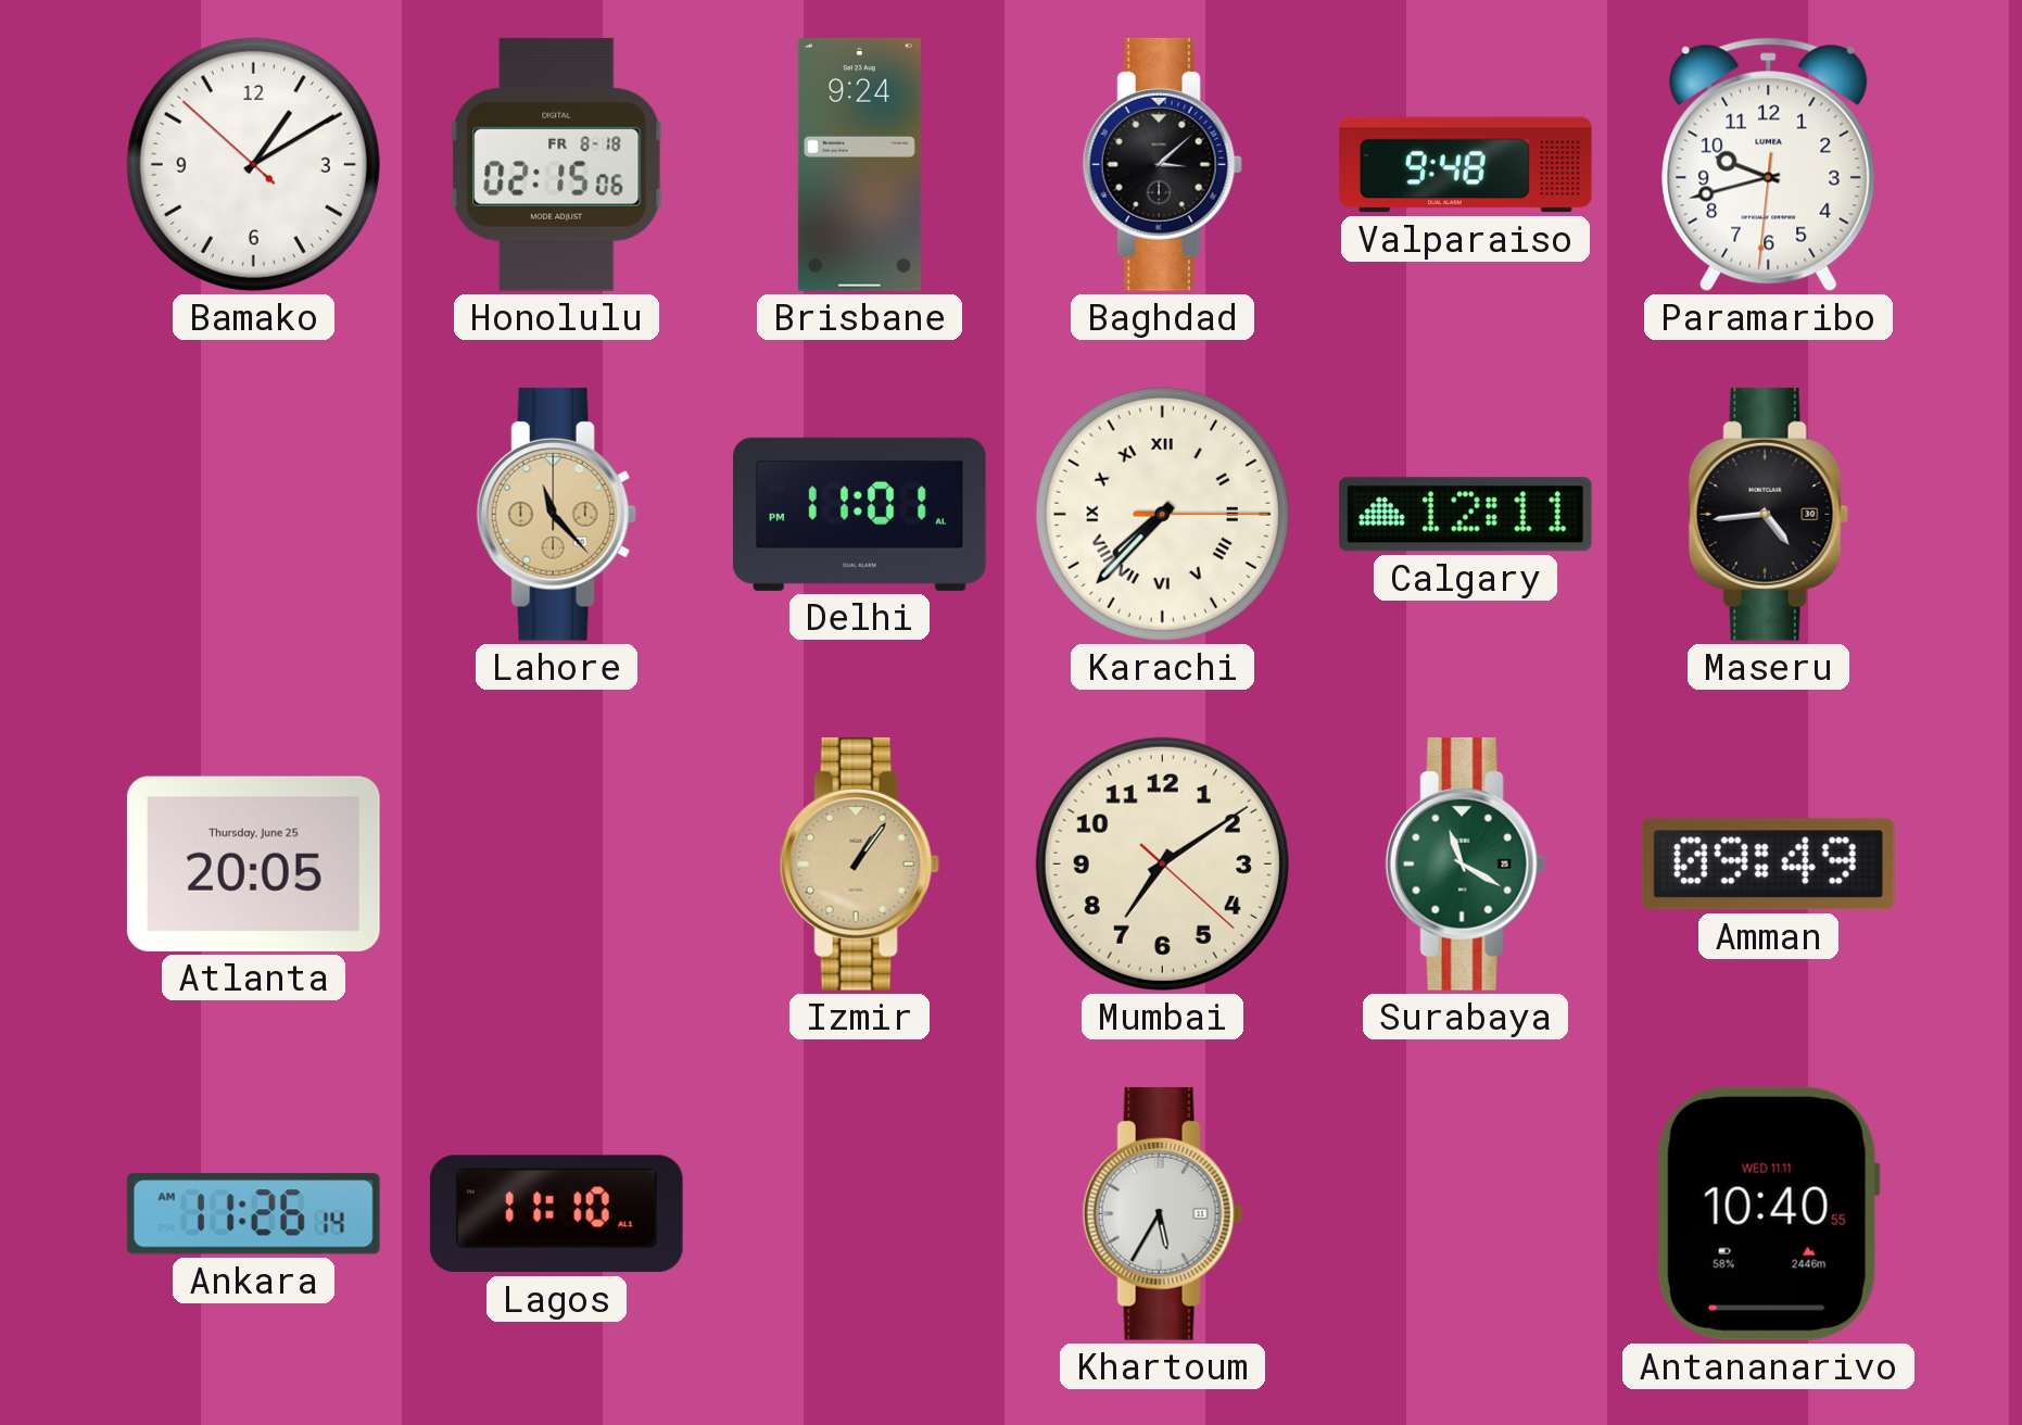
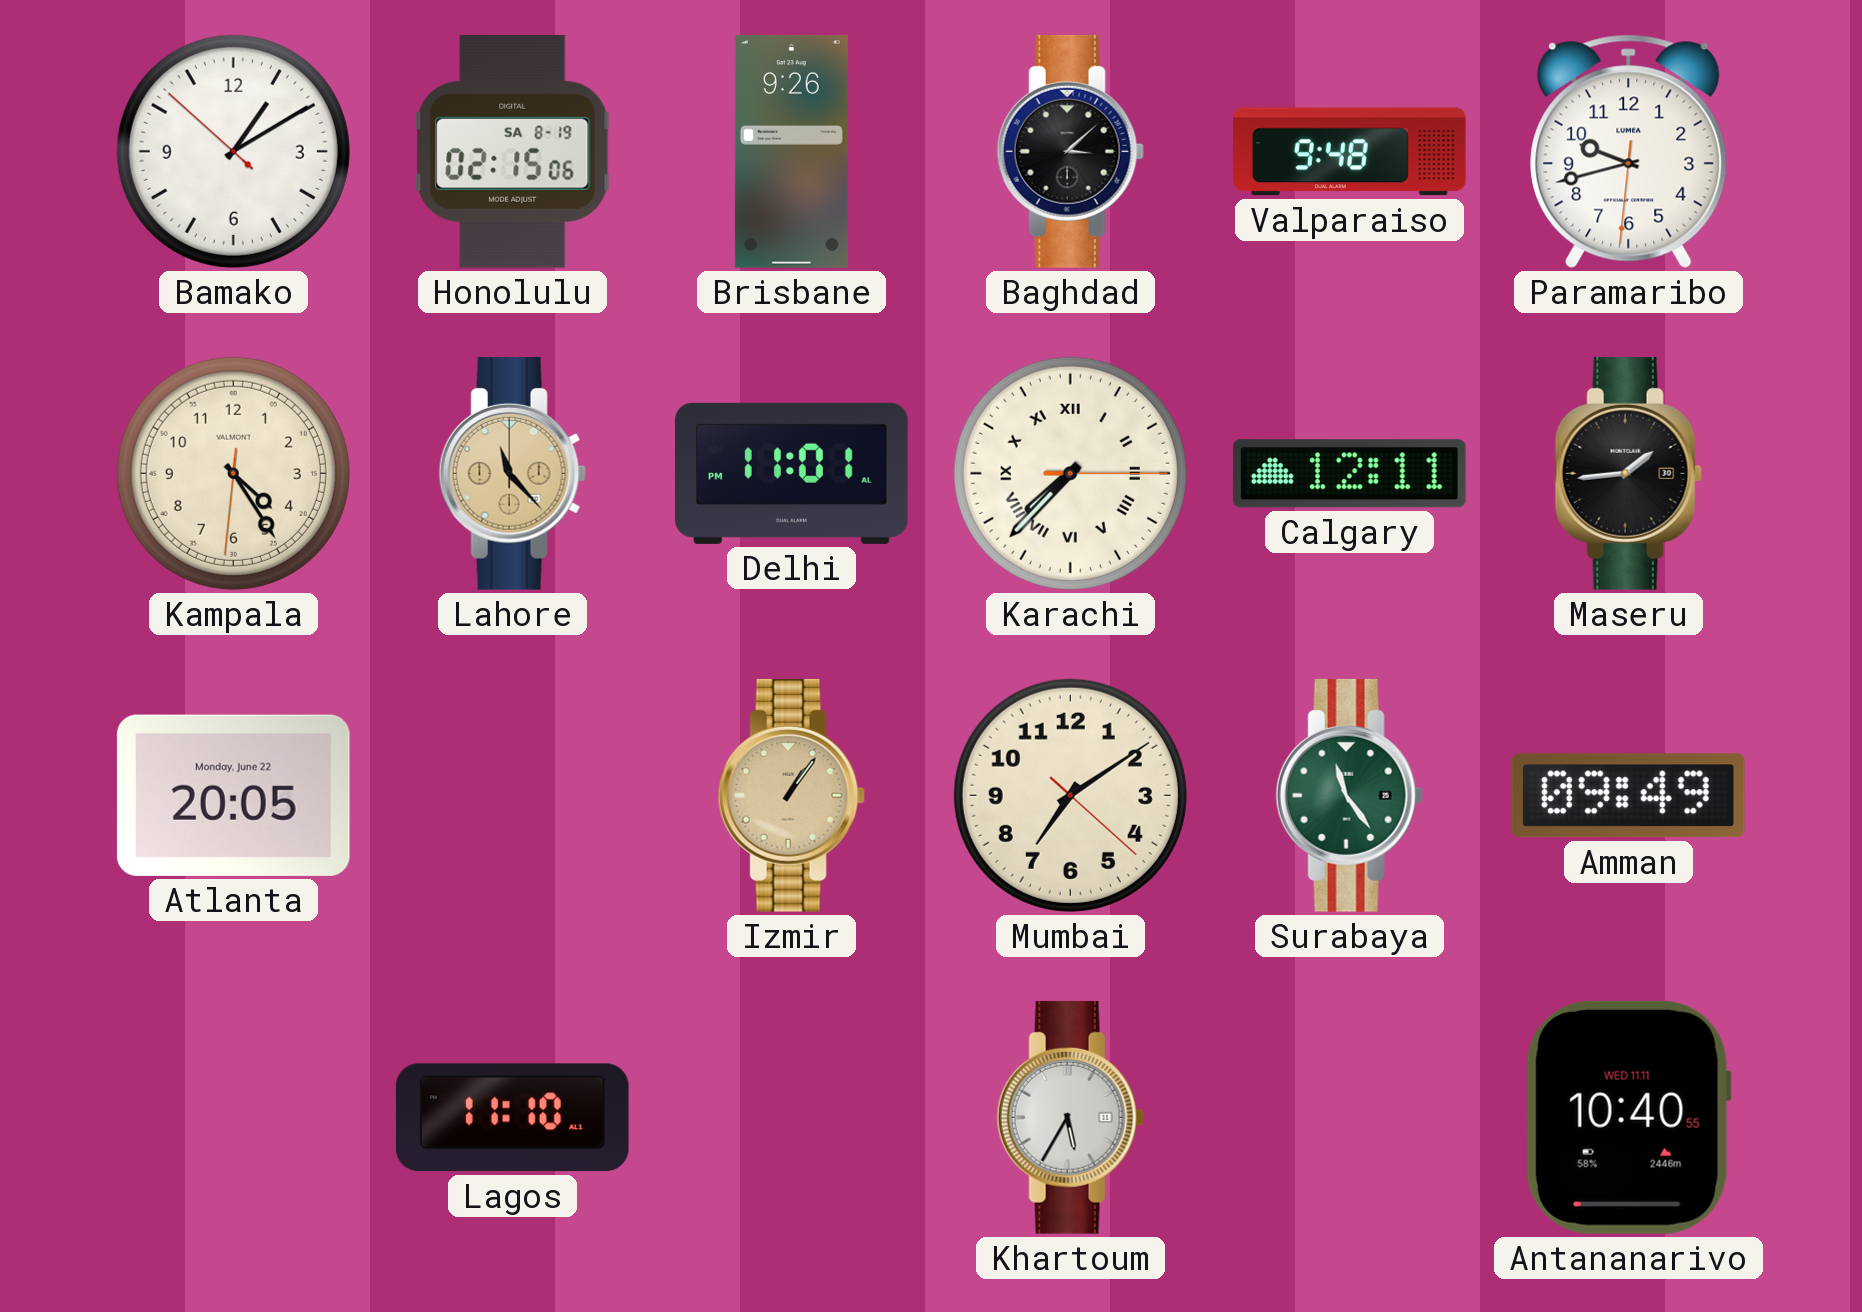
Honolulu date: FR 8-18 -> SA 8-19 (513, 151)
Brisbane: 9:24 -> 9:26 (791, 152)
Kampala: none -> 4:24 (233, 473)
Maseru: 4:44 -> 1:44 (1628, 473)
Atlanta date: Thursday, June 25 -> Monday, June 22 (233, 795)
Surabaya: 11:20 -> 11:24 (1349, 795)
Ankara: 11:26 -> none (253, 1214)
